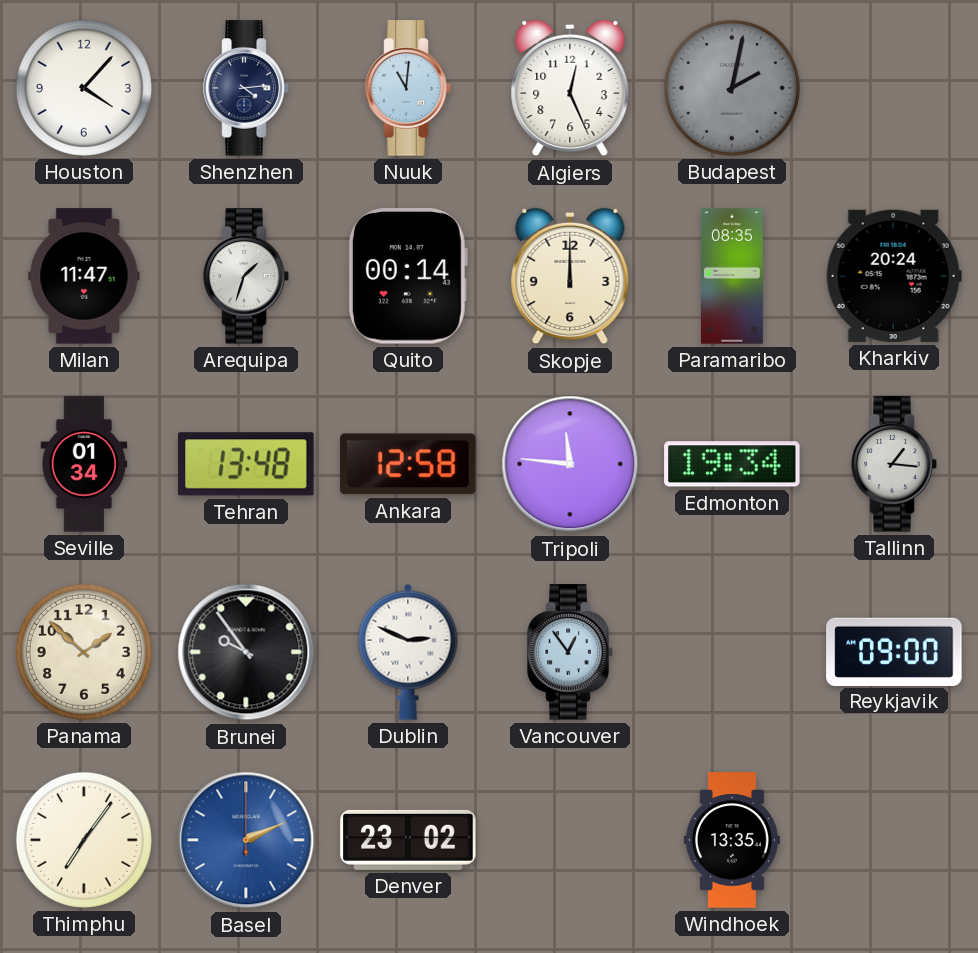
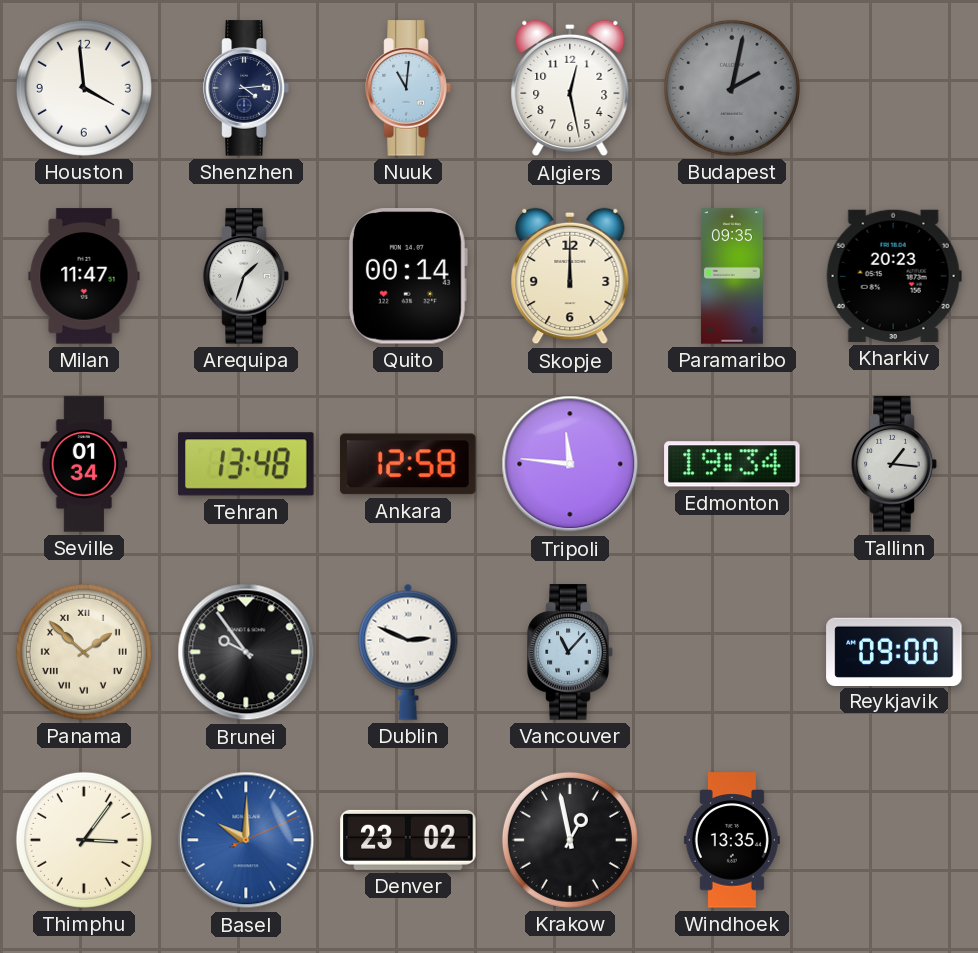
Houston: 4:07 -> 3:59 (84, 88)
Algiers: 12:26 -> 12:28 (570, 88)
Paramaribo: 08:35 -> 09:35 (732, 276)
Kharkiv: 20:24 -> 20:23 (894, 276)
Panama numerals: Arabic -> Roman (84, 652)
Vancouver: 12:54 -> 11:07 (570, 652)
Thimphu: 7:06 -> 3:06 (84, 840)
Basel: 2:11 -> 10:00 (246, 840)
Krakow: none -> 12:58 (570, 840)
